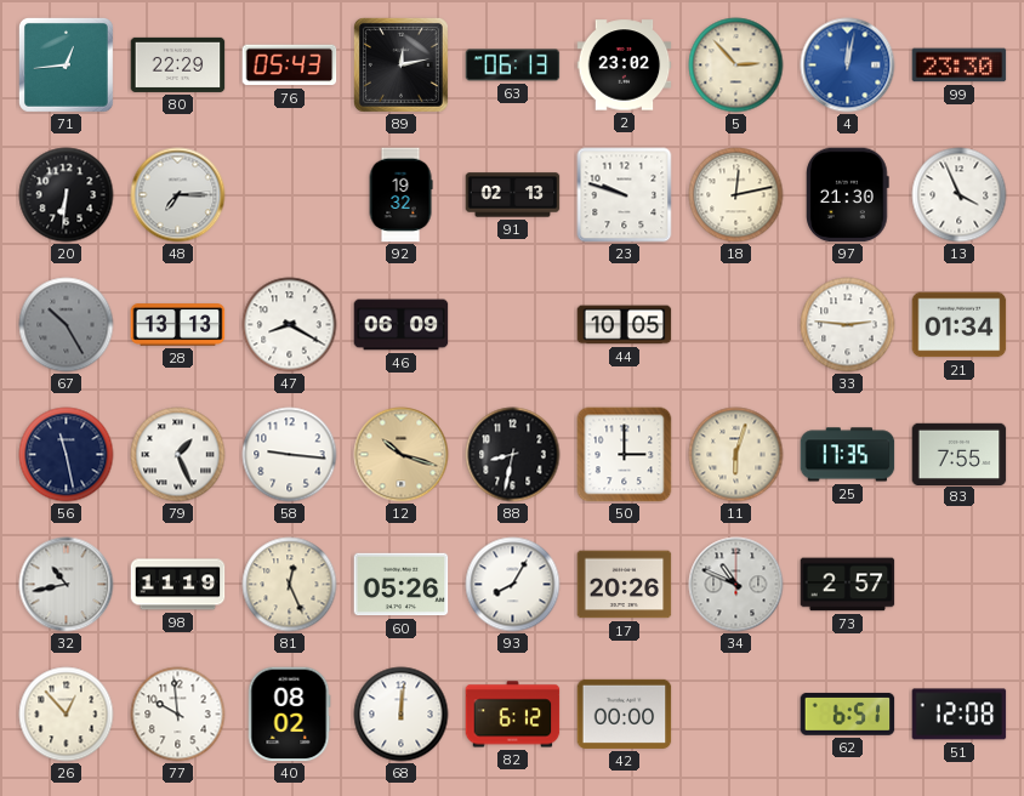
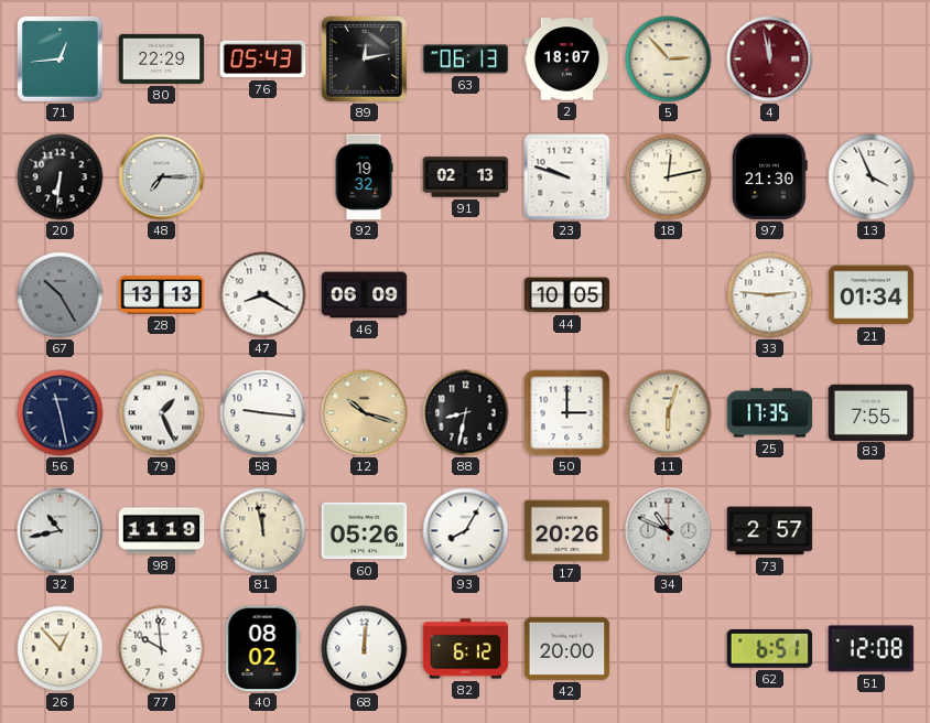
2: 23:02 -> 18:07 (567, 60)
4: 12:02 -> 11:58 (770, 60)
4 dial: blue -> burgundy (770, 60)
99: 23:30 -> none (960, 66)
81: 12:26 -> 11:58 (263, 531)
42: 00:00 -> 20:00 (567, 648)
